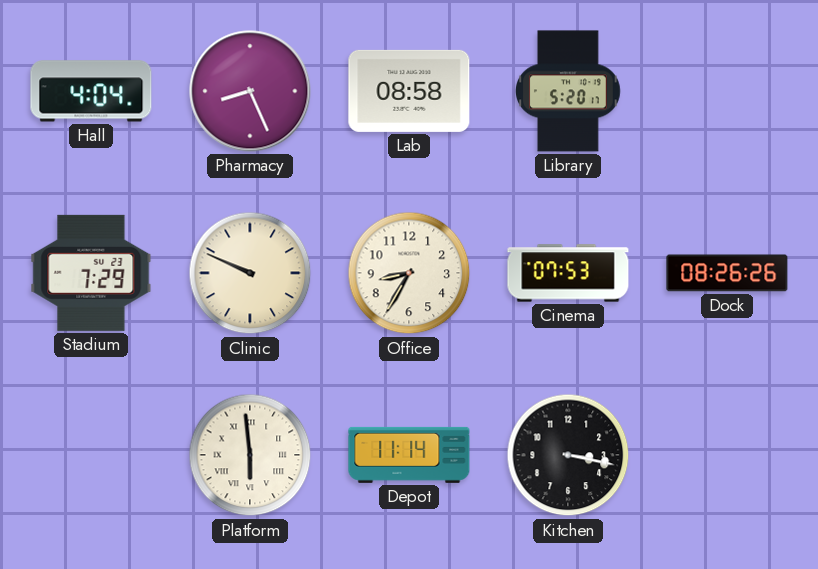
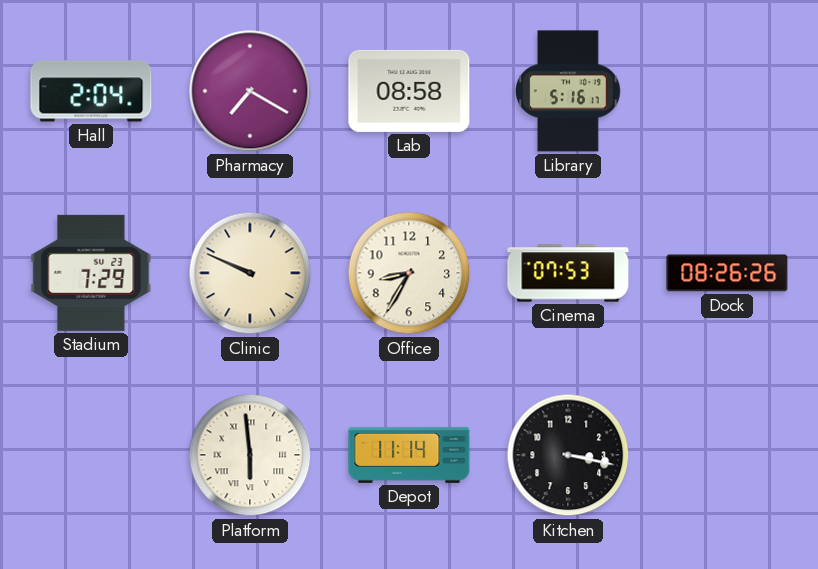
Hall: 4:04 -> 2:04 (91, 91)
Pharmacy: 8:26 -> 7:20 (250, 91)
Library: 5:20 -> 5:16 (569, 91)
